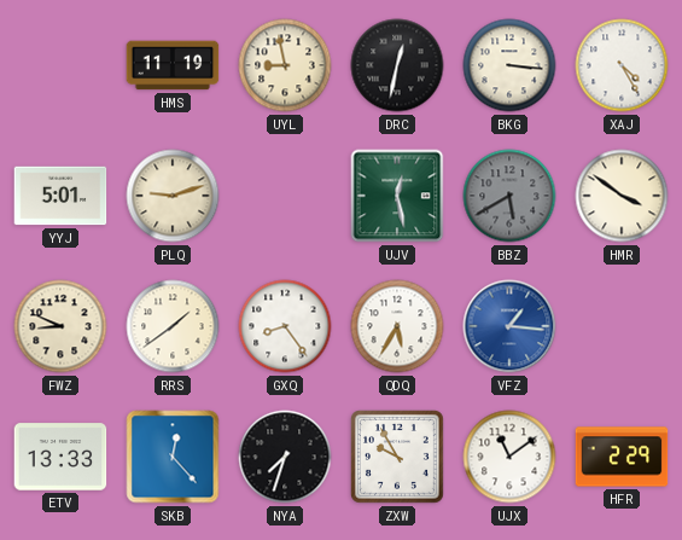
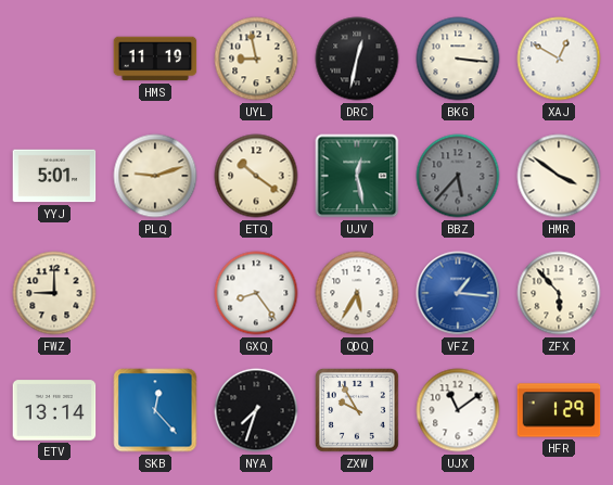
XAJ: 4:25 -> 12:50 (559, 59)
ETQ: none -> 10:21 (256, 176)
BBZ: 5:40 -> 5:37 (458, 176)
FWZ: 8:49 -> 9:00 (54, 293)
RRS: 1:39 -> none (173, 326)
ZFX: none -> 5:53 (559, 293)
ETV: 13:33 -> 13:14 (54, 410)
HFR: 2:29 -> 1:29 (559, 410)
